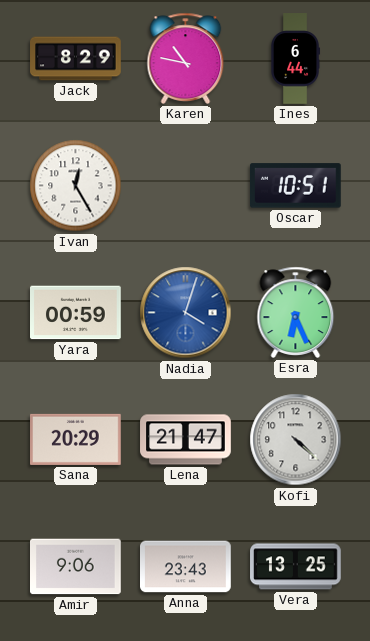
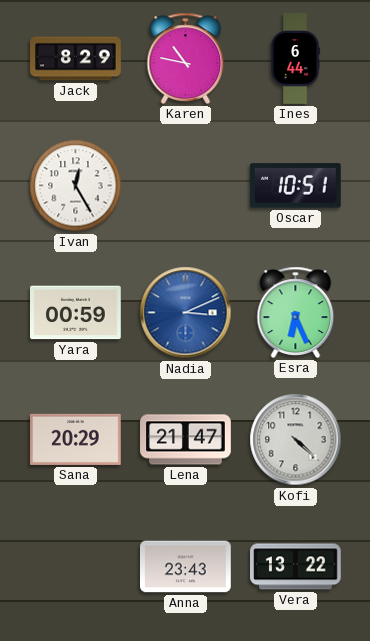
Nadia: 4:03 -> 3:11 (186, 313)
Amir: 9:06 -> none (76, 567)
Vera: 13:25 -> 13:22 (296, 567)
